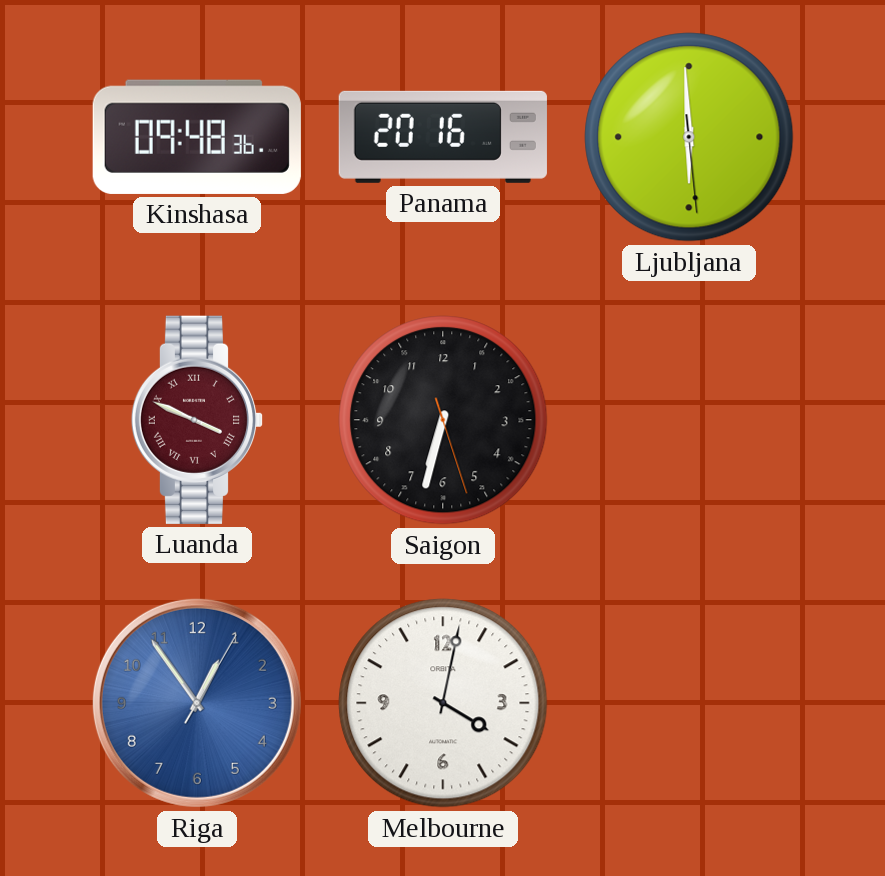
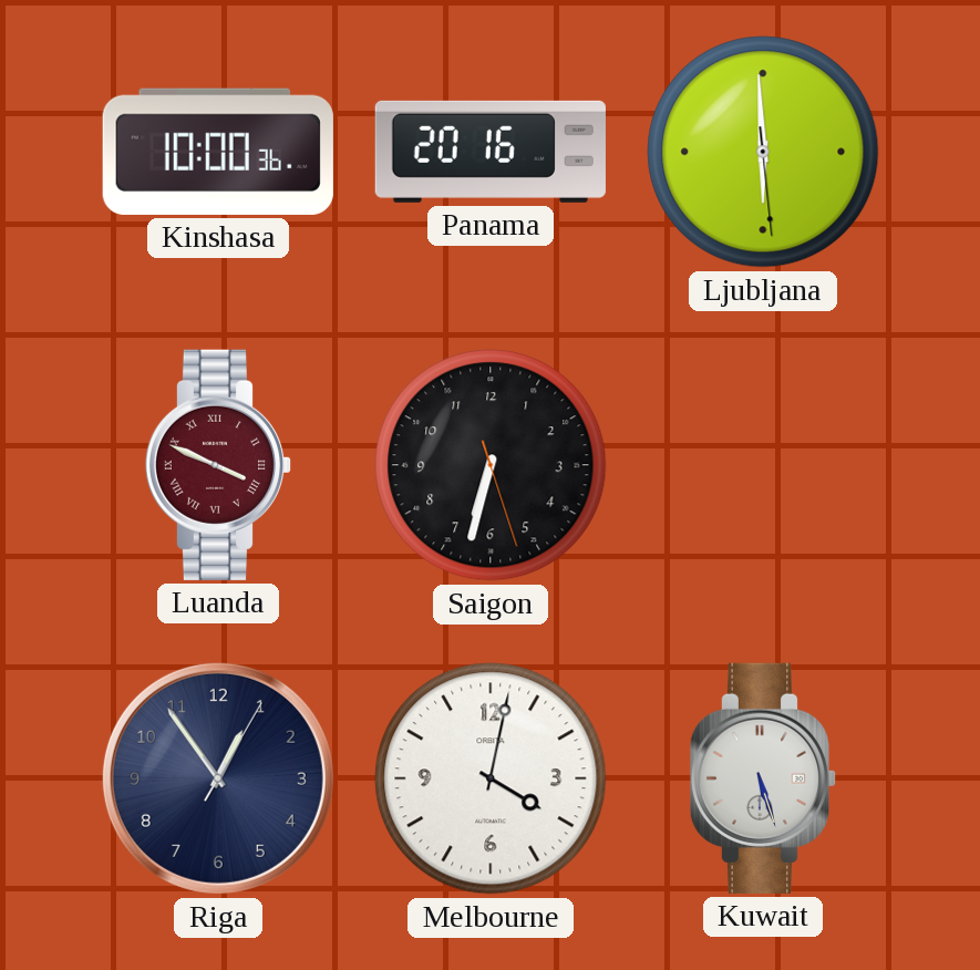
Kinshasa: 09:48 -> 10:00 (218, 152)
Riga dial: blue -> navy (218, 778)
Kuwait: none -> 5:27 (763, 778)
